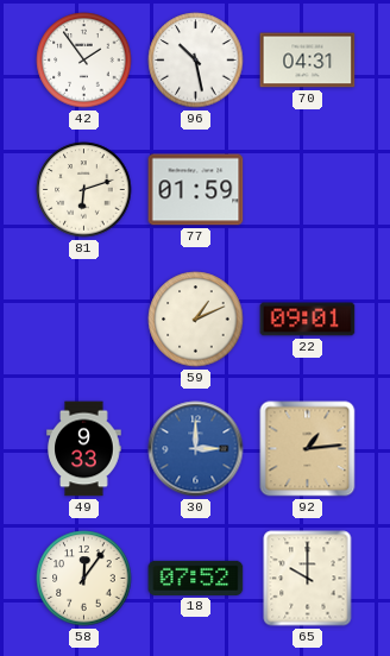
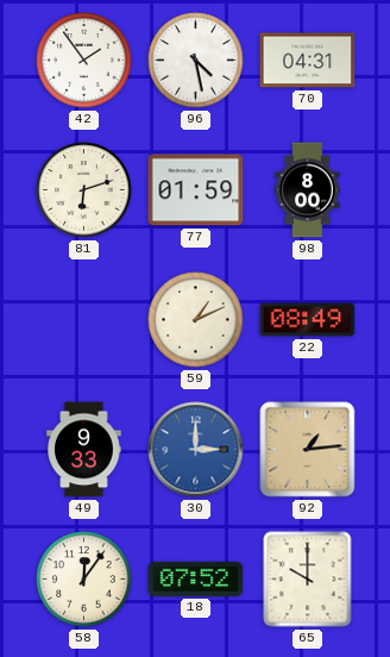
96: 10:28 -> 4:28 (196, 61)
98: none -> 8:00 (308, 190)
22: 09:01 -> 08:49 (308, 320)
